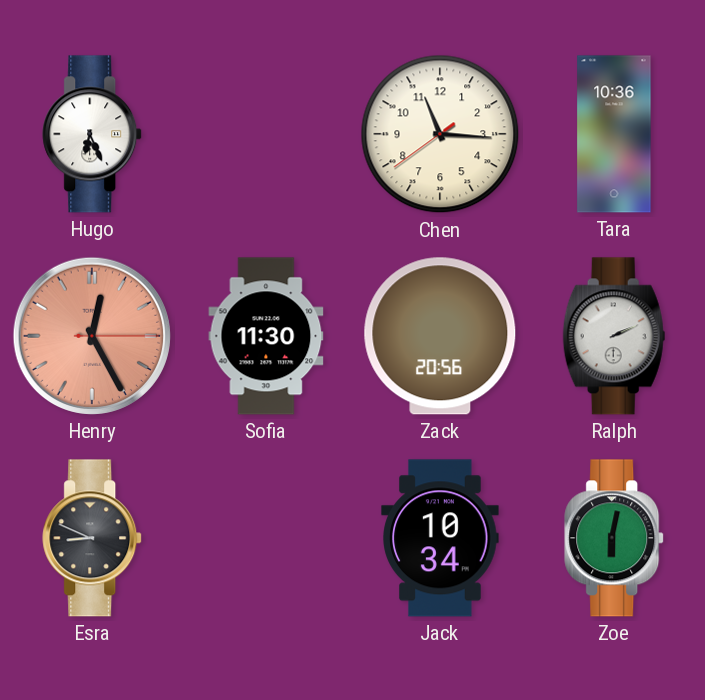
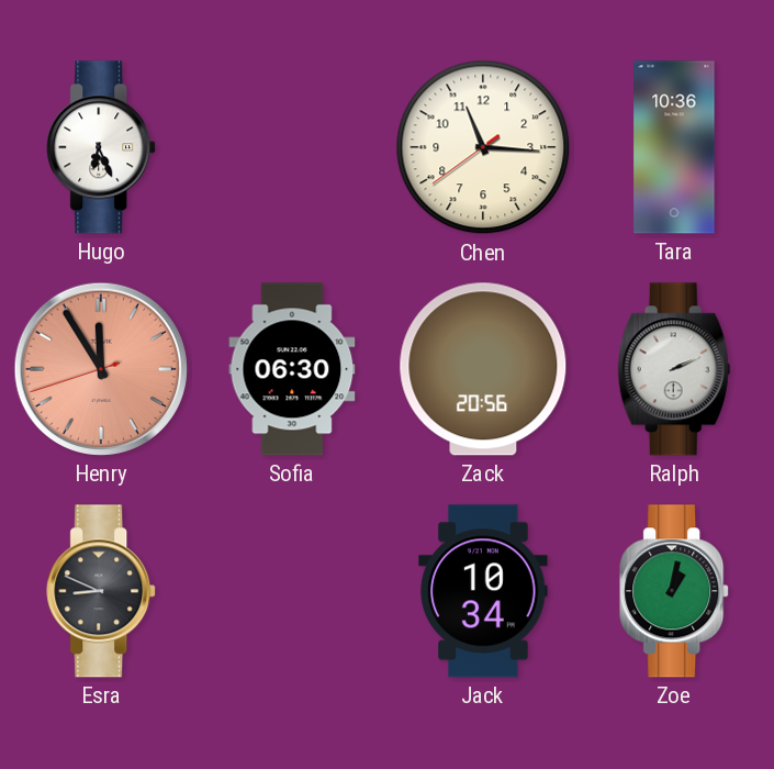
Henry: 12:25 -> 11:54 (101, 369)
Sofia: 11:30 -> 06:30 (292, 369)
Zoe: 6:02 -> 1:02 (675, 591)
